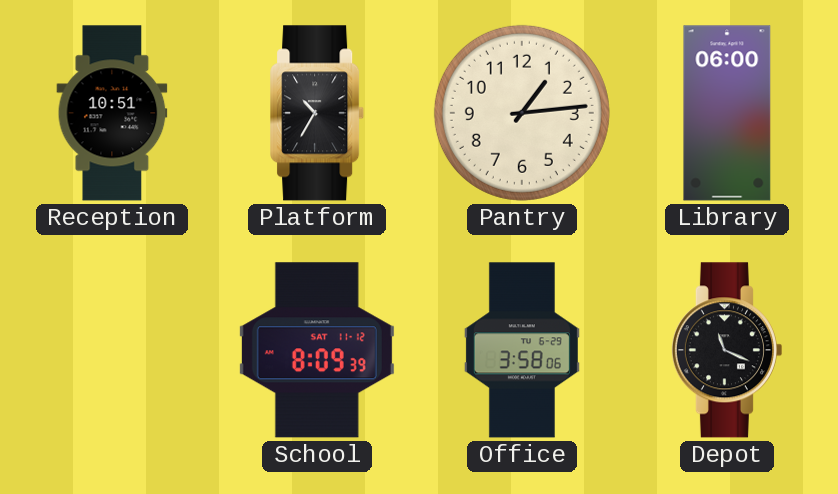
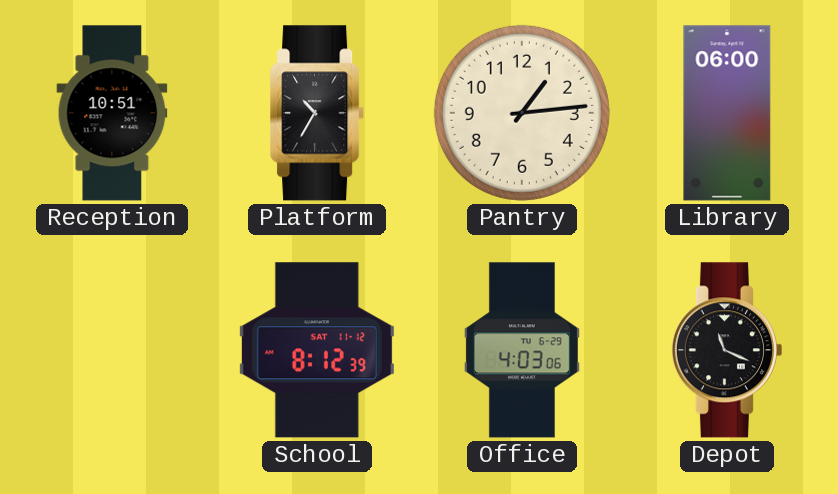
School: 8:09 -> 8:12 (317, 350)
Office: 3:58 -> 4:03 (522, 350)
